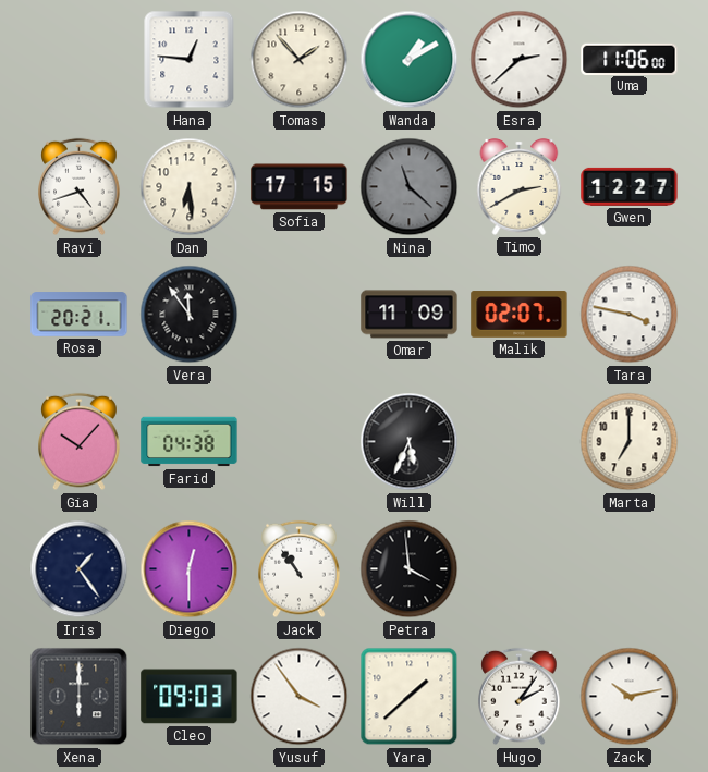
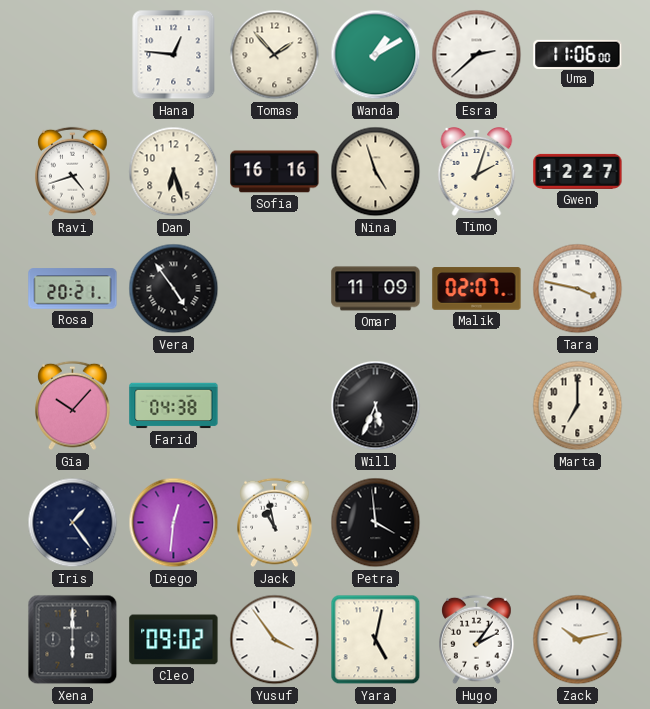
Dan: 6:29 -> 6:27 (174, 172)
Sofia: 17:15 -> 16:16 (275, 172)
Nina: 11:22 -> 4:57 (376, 172)
Nina dial: grey -> cream (376, 172)
Timo: 2:40 -> 2:03 (477, 172)
Vera: 11:54 -> 4:54 (174, 289)
Diego: 12:30 -> 12:31 (174, 523)
Jack: 10:54 -> 10:58 (275, 523)
Cleo: 09:03 -> 09:02 (174, 640)
Yara: 1:38 -> 5:02 (376, 640)
